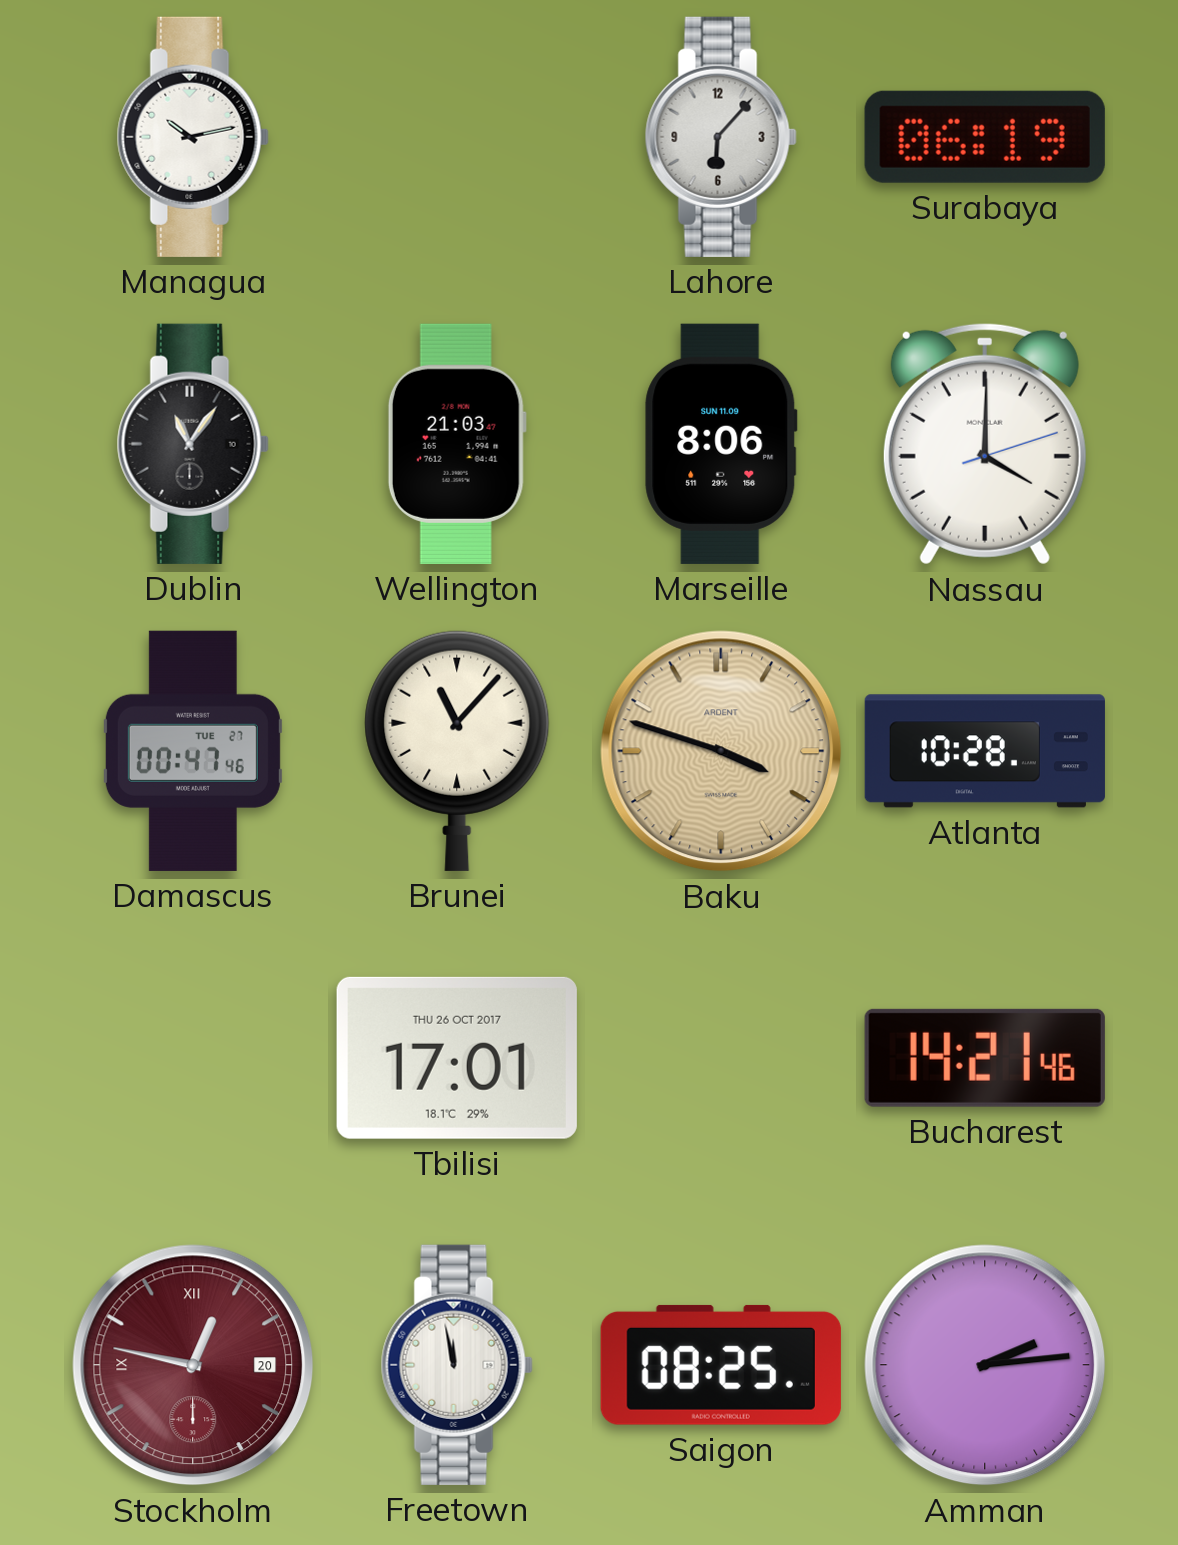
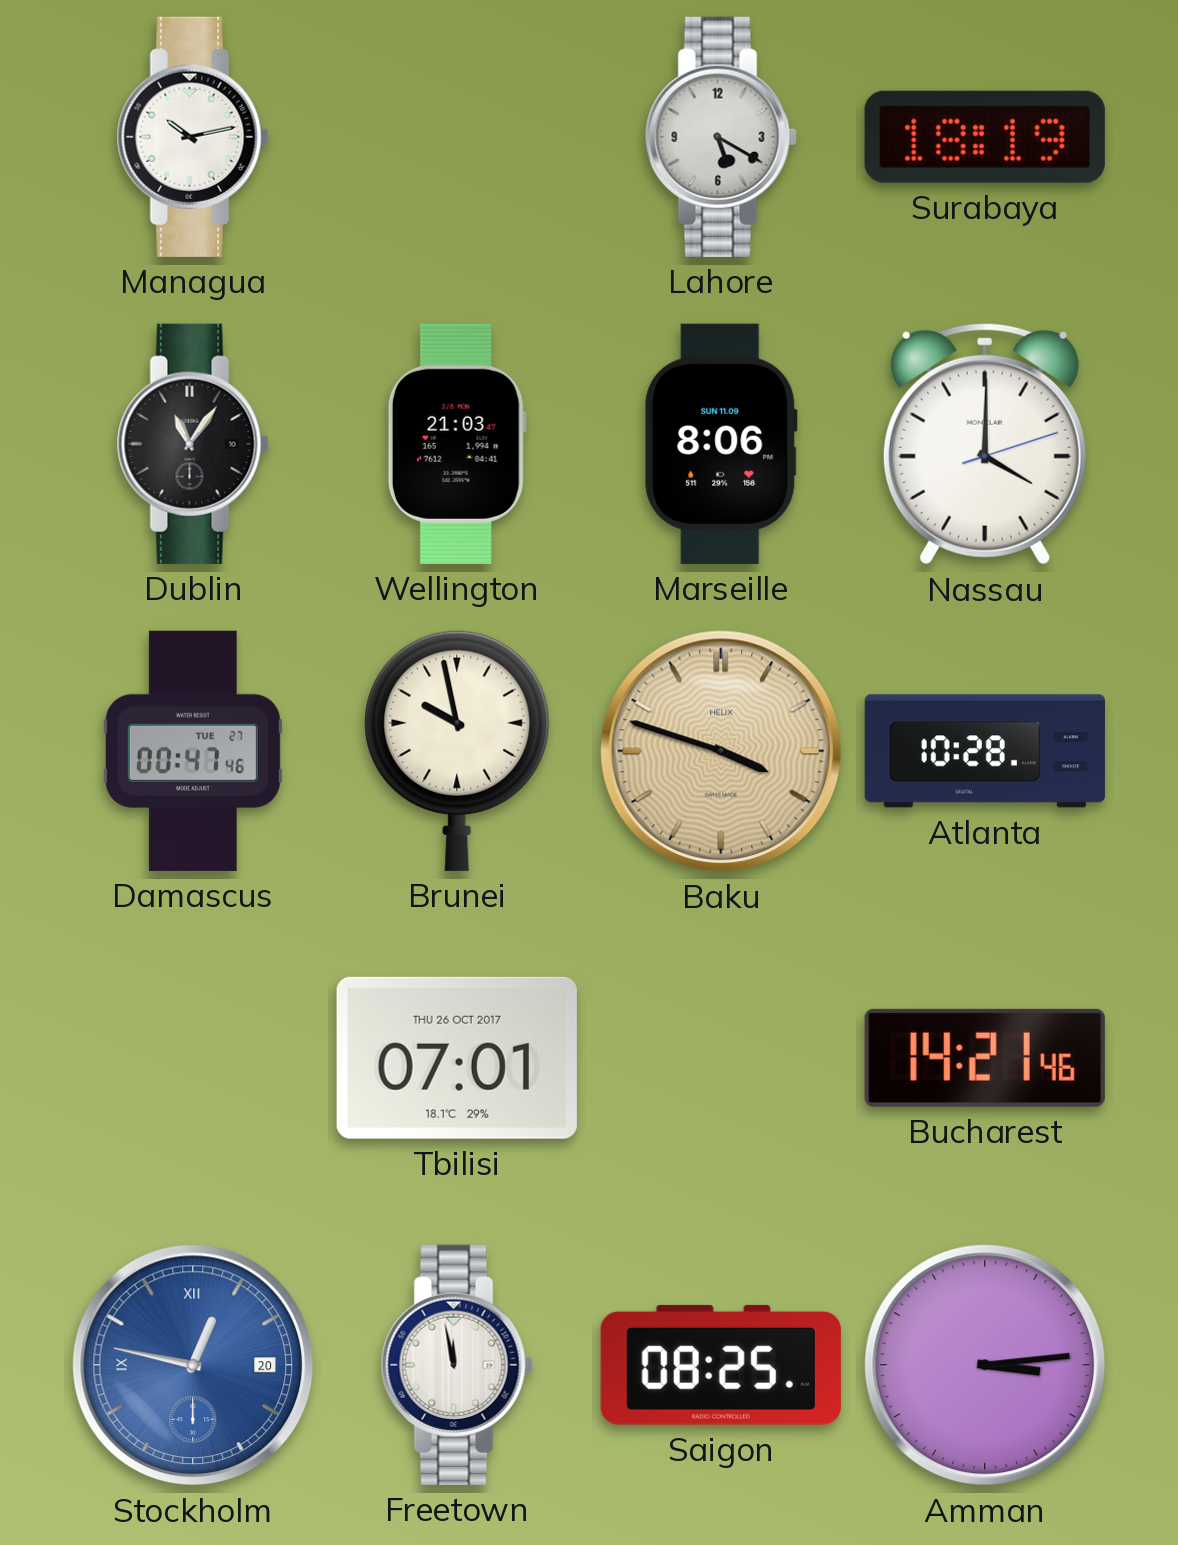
Lahore: 6:07 -> 5:20 (721, 137)
Surabaya: 06:19 -> 18:19 (985, 137)
Brunei: 11:07 -> 9:58 (457, 750)
Baku brand: ARDENT -> HELIX (721, 751)
Tbilisi: 17:01 -> 07:01 (457, 1058)
Stockholm dial: burgundy -> blue (193, 1365)
Amman: 2:14 -> 3:14 (985, 1365)
